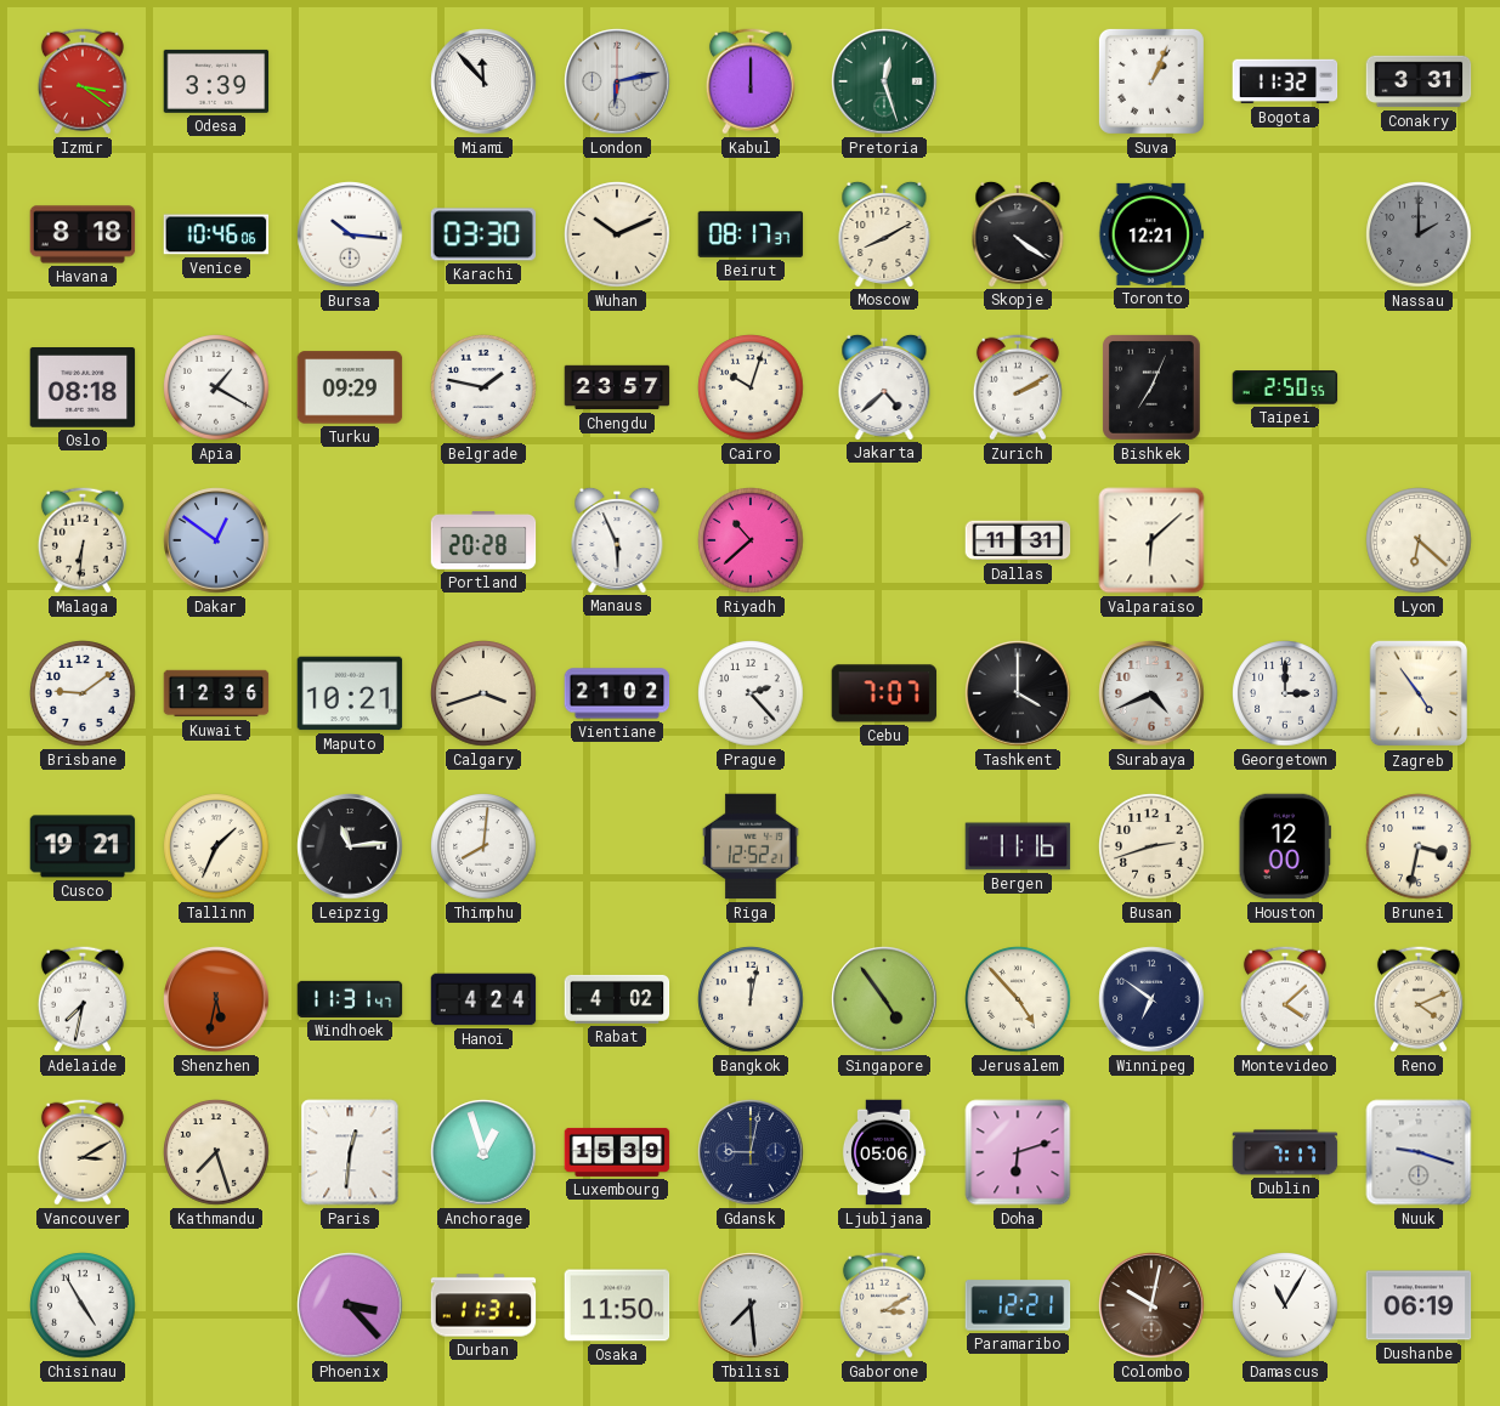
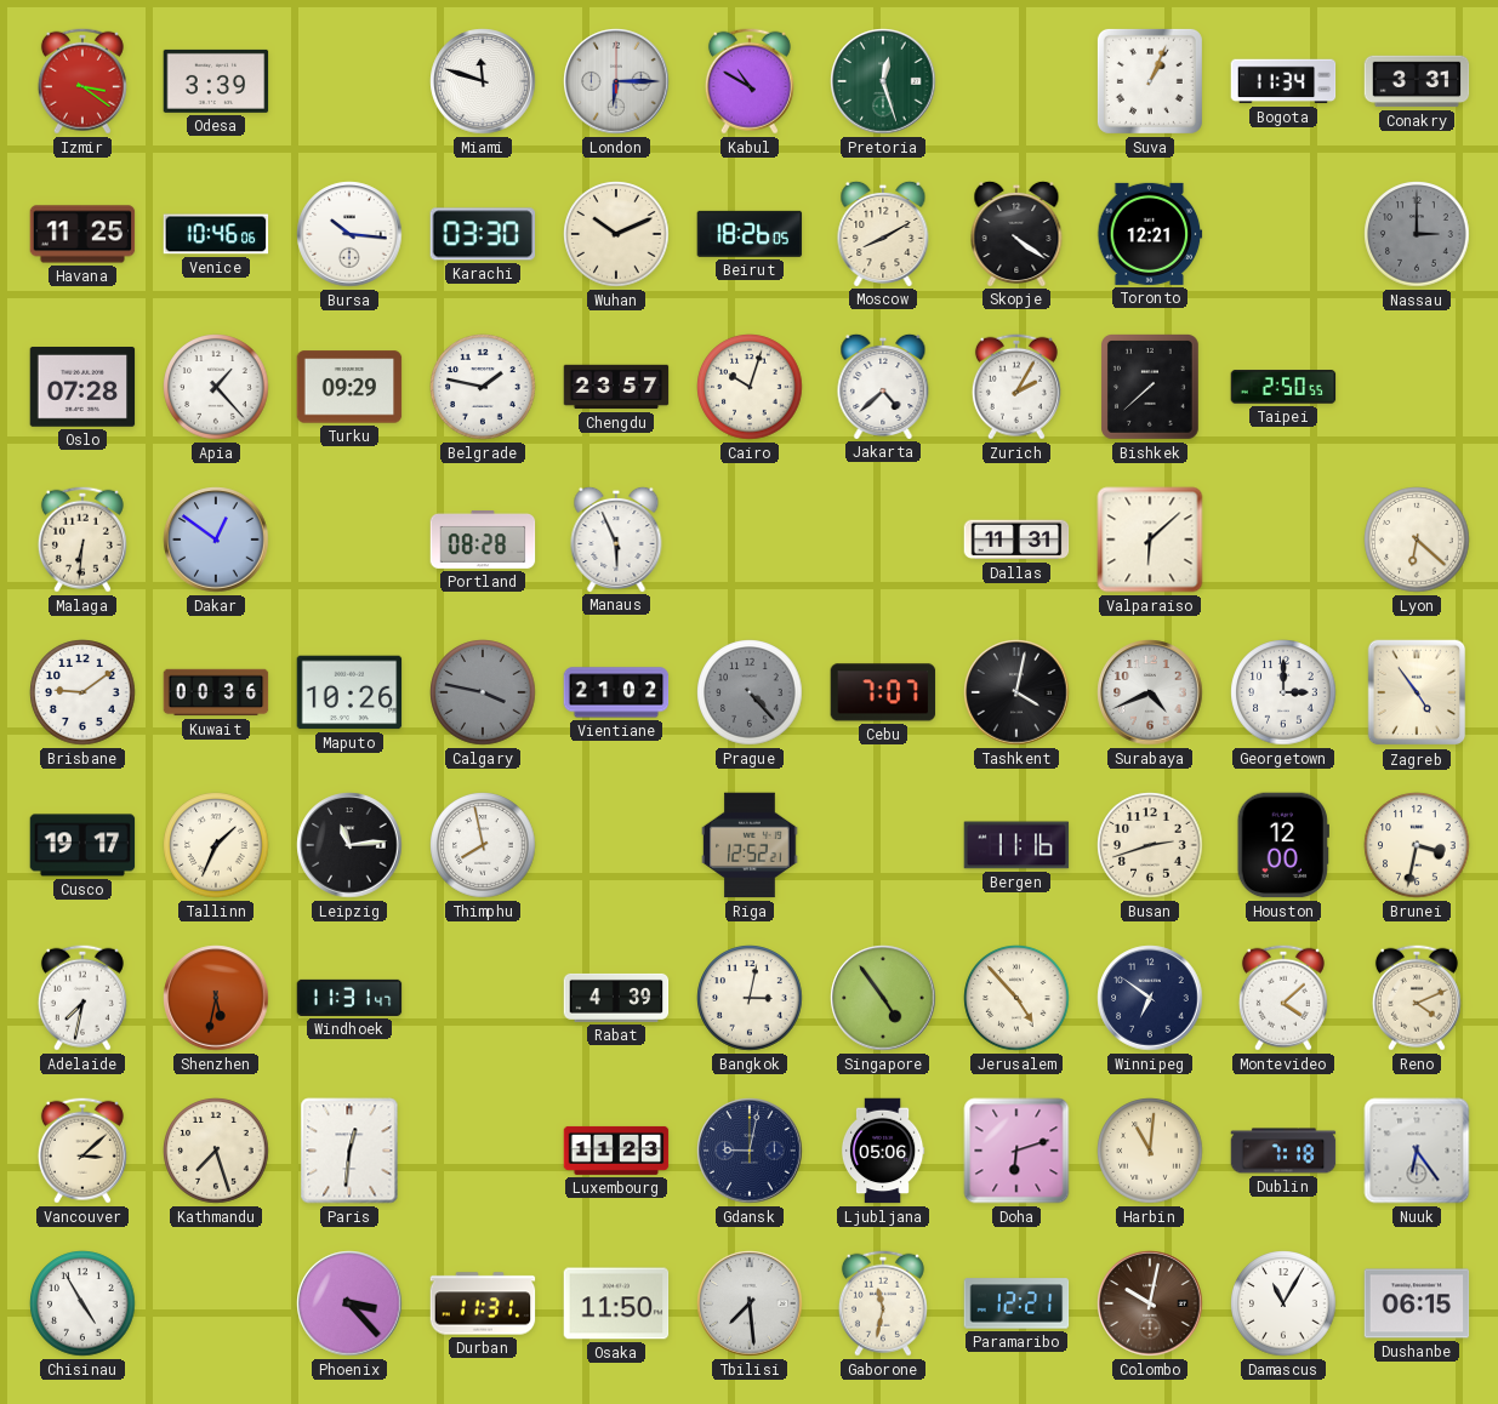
Miami: 11:53 -> 11:48 (483, 81)
London: 6:13 -> 6:15 (616, 81)
Kabul: 12:00 -> 10:50 (750, 81)
Bogota: 11:32 -> 11:34 (1283, 81)
Havana: 8:18 -> 11:25 (82, 234)
Beirut: 08:17 -> 18:26 (750, 234)
Nassau: 2:00 -> 3:00 (1417, 234)
Oslo: 08:18 -> 07:28 (82, 388)
Apia: 1:20 -> 1:23 (216, 387)
Zurich: 2:10 -> 2:05 (1016, 387)
Bishkek: 7:04 -> 7:38 (1151, 388)
Portland: 20:28 -> 08:28 (483, 541)
Riyadh: 10:38 -> none (751, 540)
Kuwait: 12:36 -> 00:36 (216, 692)
Maputo: 10:21 -> 10:26 (349, 692)
Calgary: 3:42 -> 3:47 (483, 692)
Calgary dial: cream -> grey (483, 692)
Prague: 2:23 -> 4:23 (750, 692)
Prague dial: white -> grey (750, 692)
Tashkent: 4:00 -> 4:02 (1016, 692)
Cusco: 19:21 -> 19:17 (82, 845)
Thimphu: 8:01 -> 7:58 (483, 845)
Hanoi: 4:24 -> none (483, 999)
Rabat: 4:02 -> 4:39 (616, 998)
Bangkok: 12:02 -> 3:02 (750, 998)
Vancouver: 3:10 -> 3:08 (82, 1151)
Anchorage: 12:57 -> none (483, 1152)
Luxembourg: 15:39 -> 11:23 (616, 1151)
Harbin: none -> 11:01 (1150, 1151)
Dublin: 7:17 -> 7:18 (1283, 1151)
Nuuk: 9:18 -> 6:24 (1417, 1151)
Gaborone: 3:10 -> 11:32 (883, 1303)
Dushanbe: 06:19 -> 06:15 (1417, 1303)
